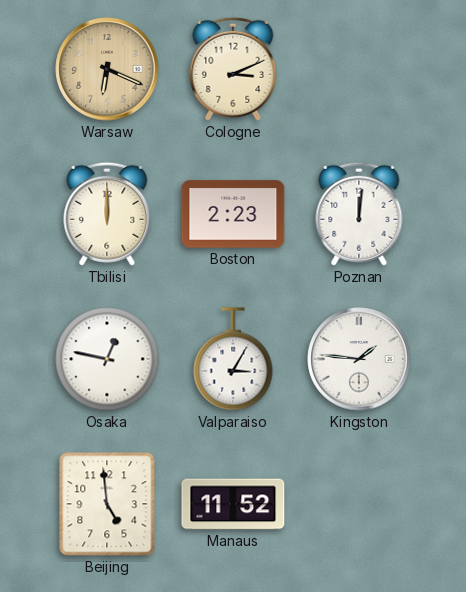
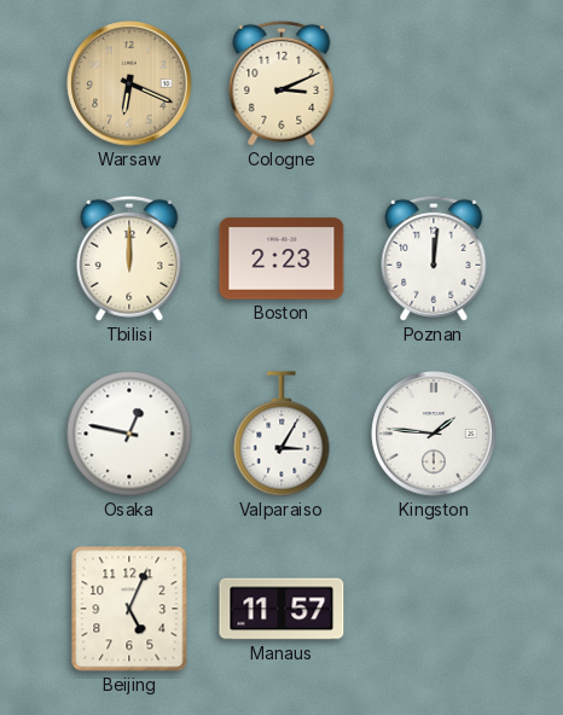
Beijing: 4:59 -> 5:04 (129, 609)
Manaus: 11:52 -> 11:57 (281, 609)
